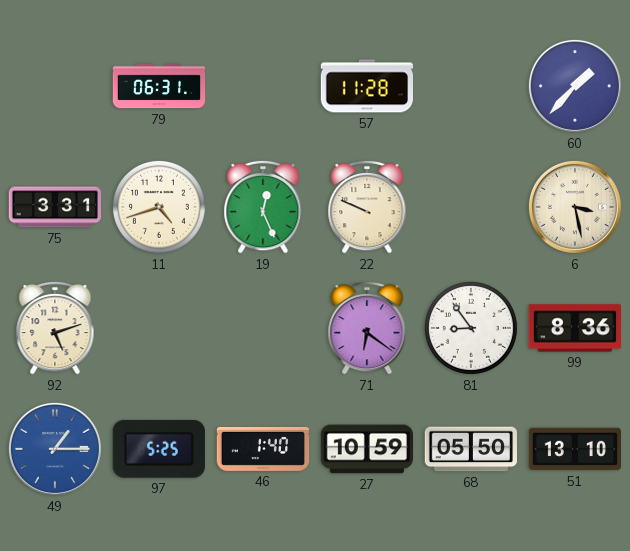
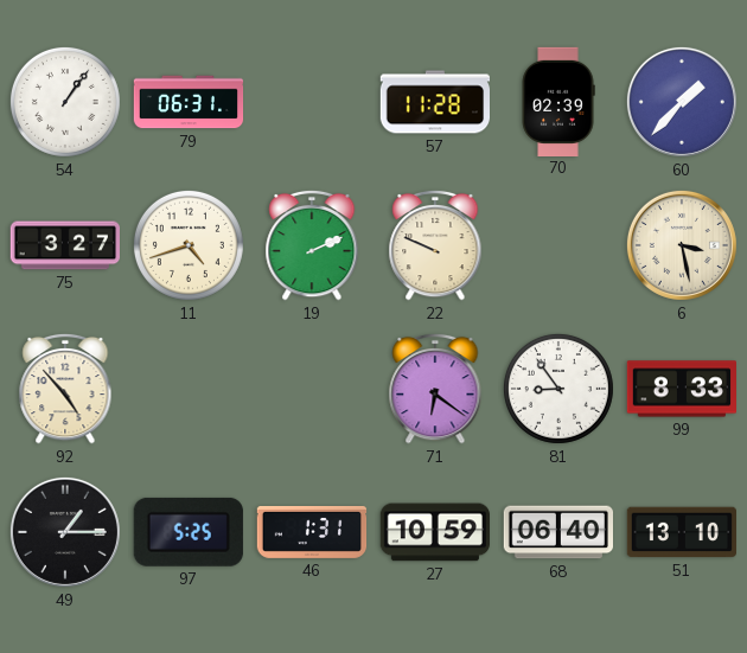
54: none -> 1:06 (65, 102)
70: none -> 02:39 (558, 101)
75: 3:31 -> 3:27 (64, 245)
19: 12:26 -> 2:11 (312, 245)
92: 5:12 -> 4:53 (65, 389)
99: 8:36 -> 8:33 (681, 389)
49 dial: blue -> black (65, 532)
46: 1:40 -> 1:31 (312, 532)
68: 05:50 -> 06:40 (557, 532)
